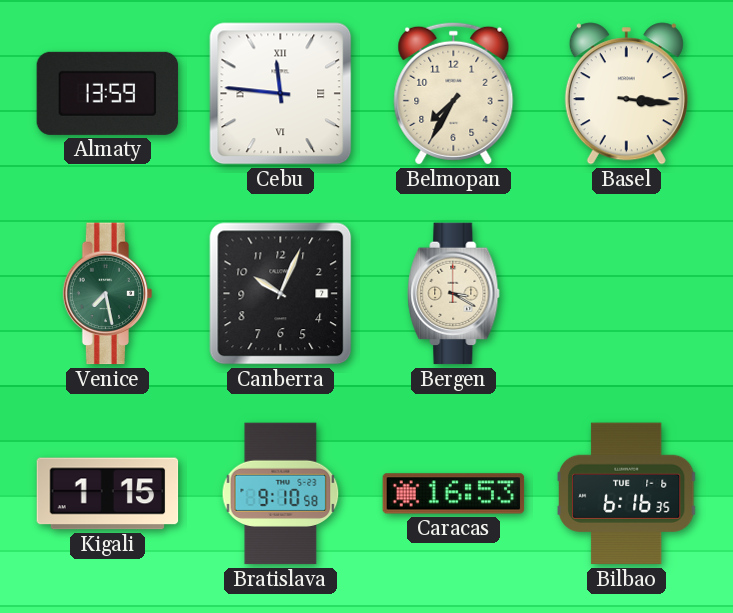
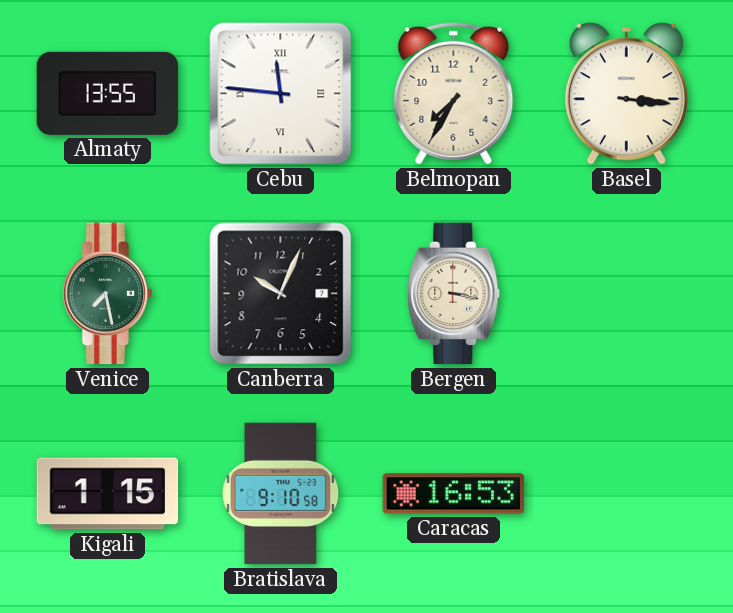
Almaty: 13:59 -> 13:55 (108, 93)
Bergen: 3:20 -> 3:17 (454, 294)
Bilbao: 6:16 -> none (626, 494)
